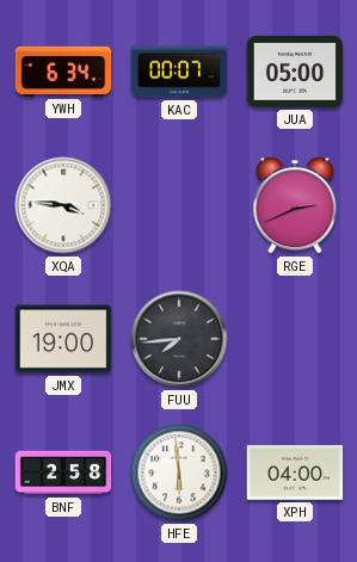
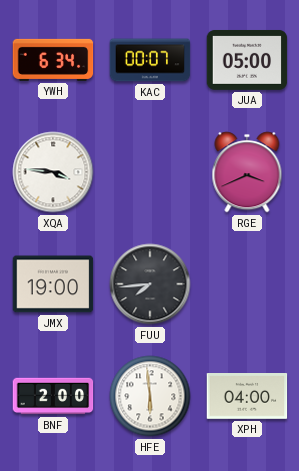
RGE: 2:41 -> 3:41 (247, 172)
BNF: 2:58 -> 2:00 (53, 396)
